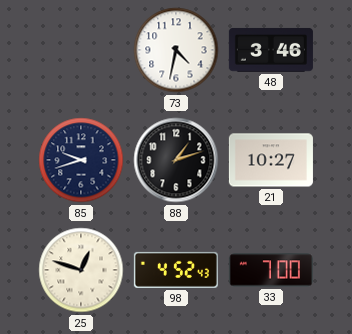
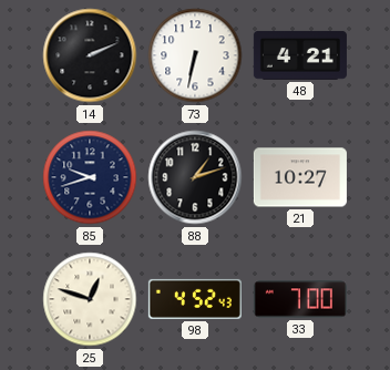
14: none -> 2:11 (90, 55)
73: 4:32 -> 6:32 (195, 55)
48: 3:46 -> 4:21 (300, 55)
